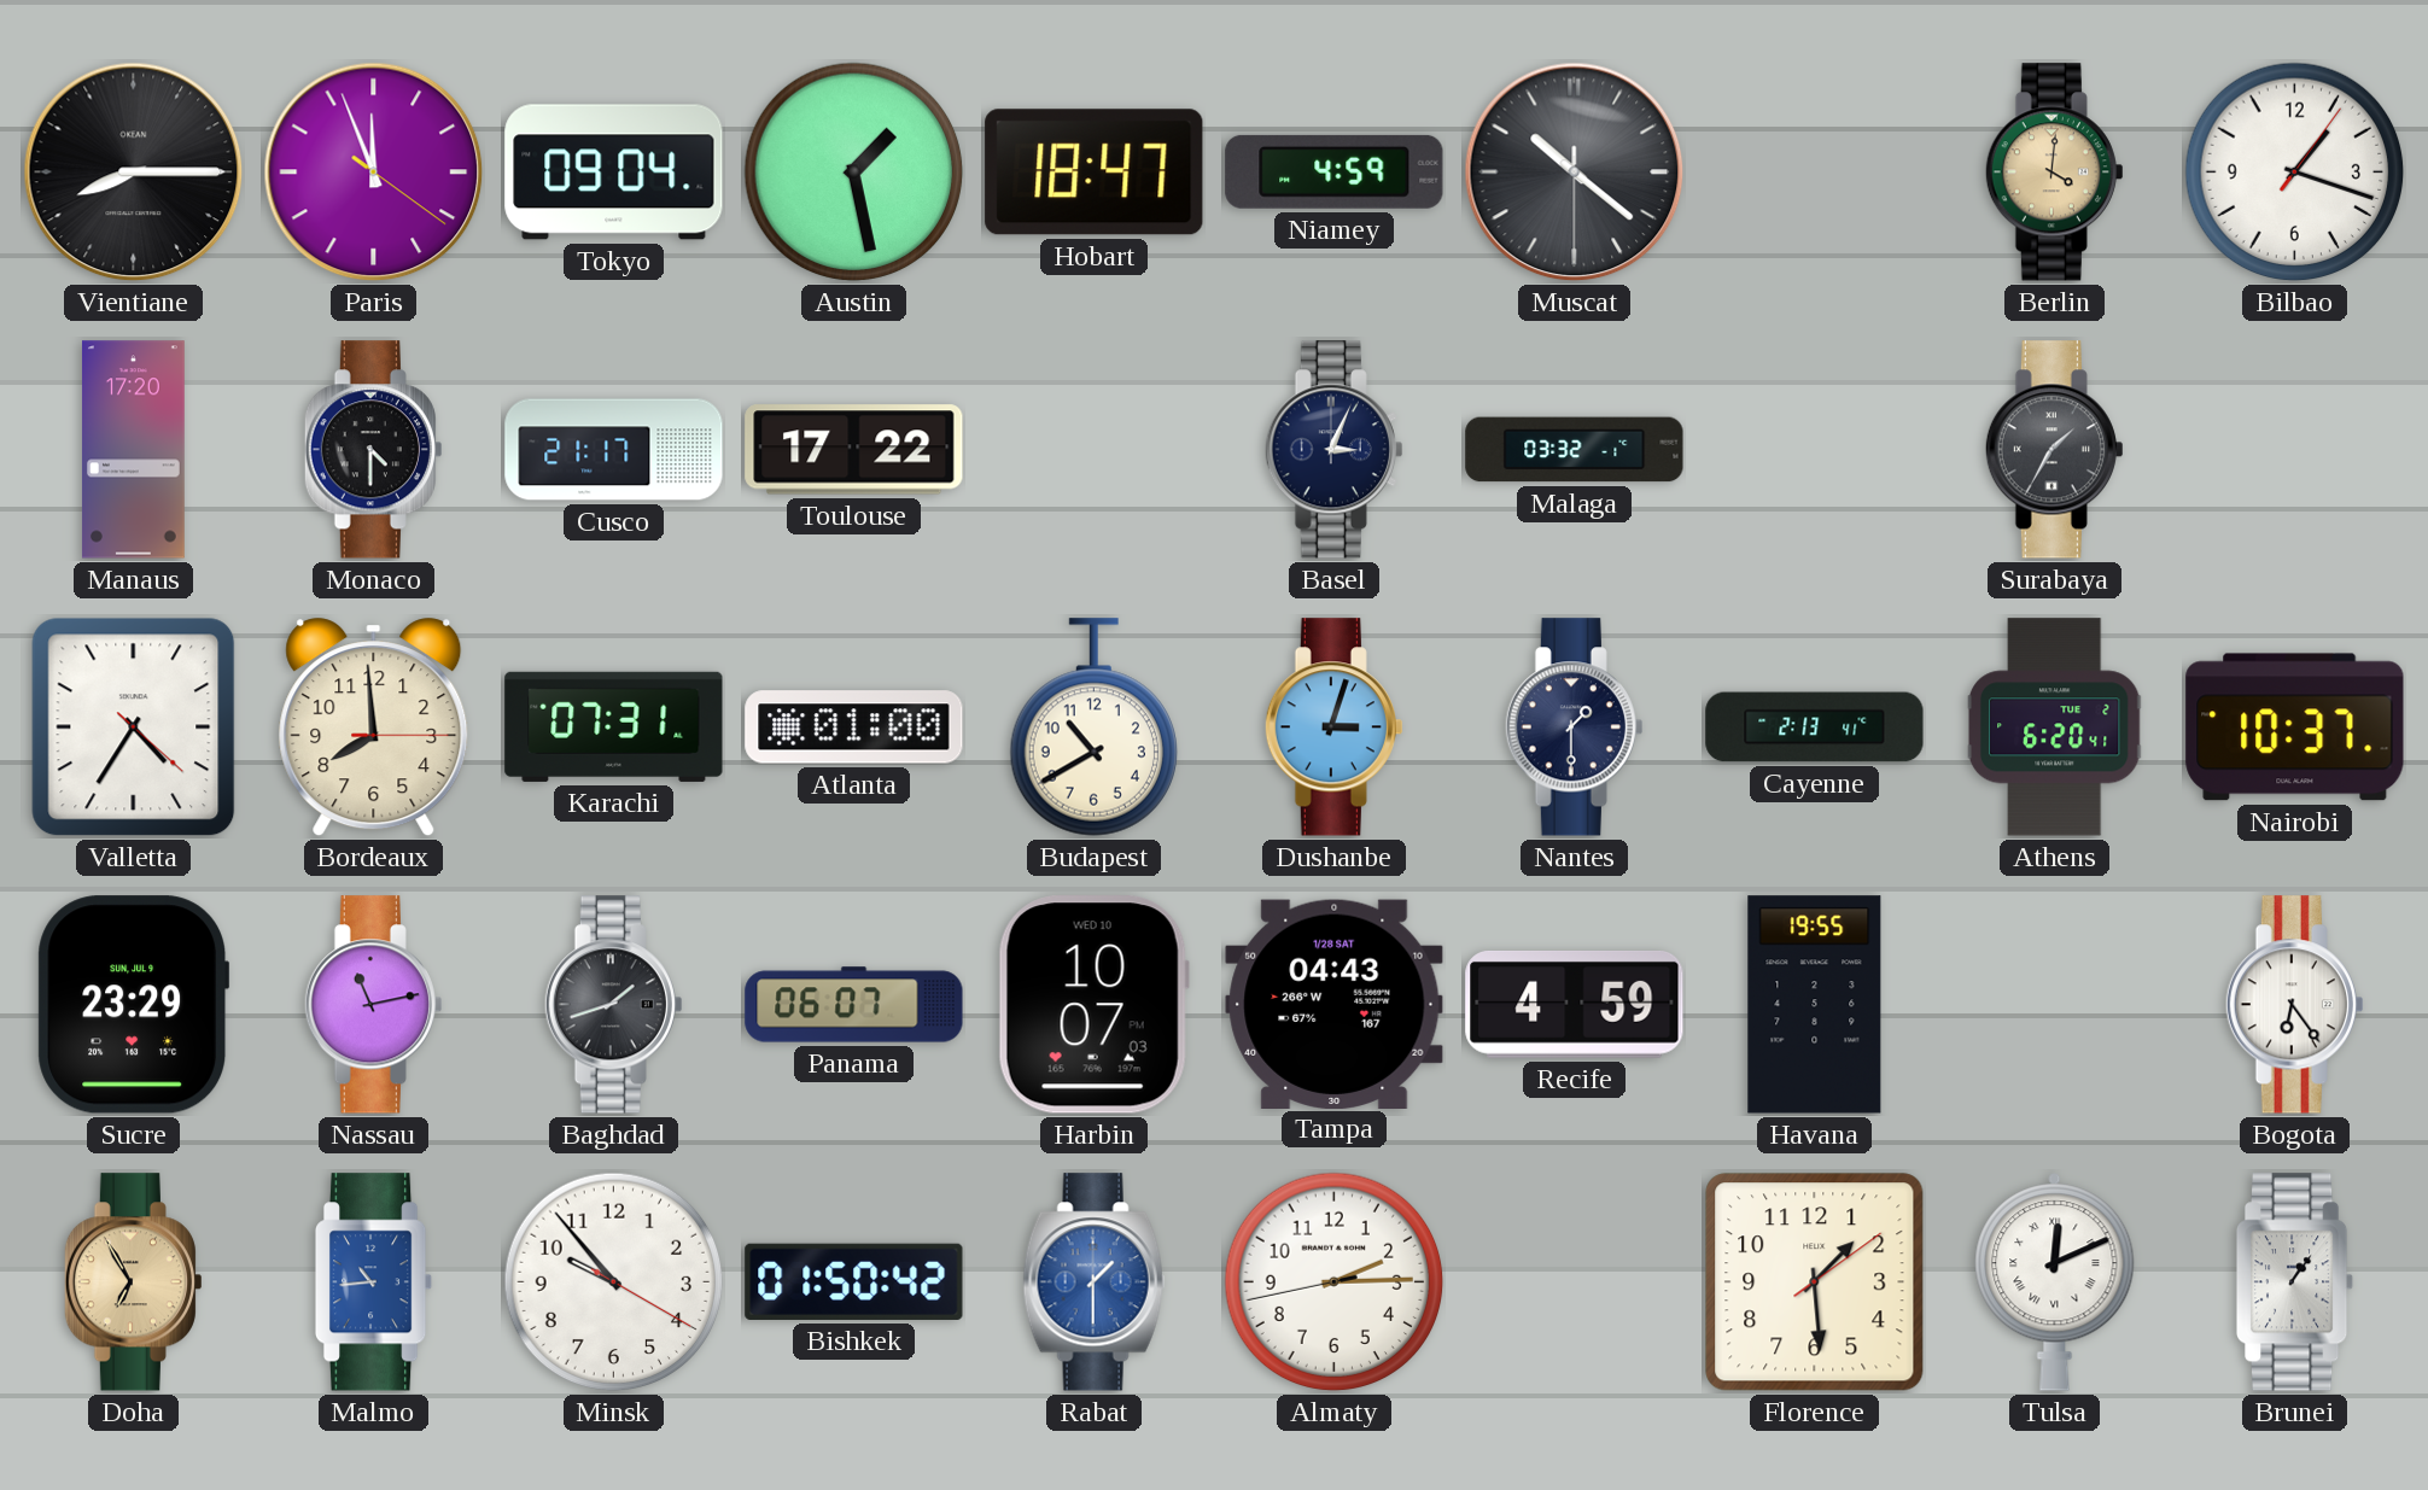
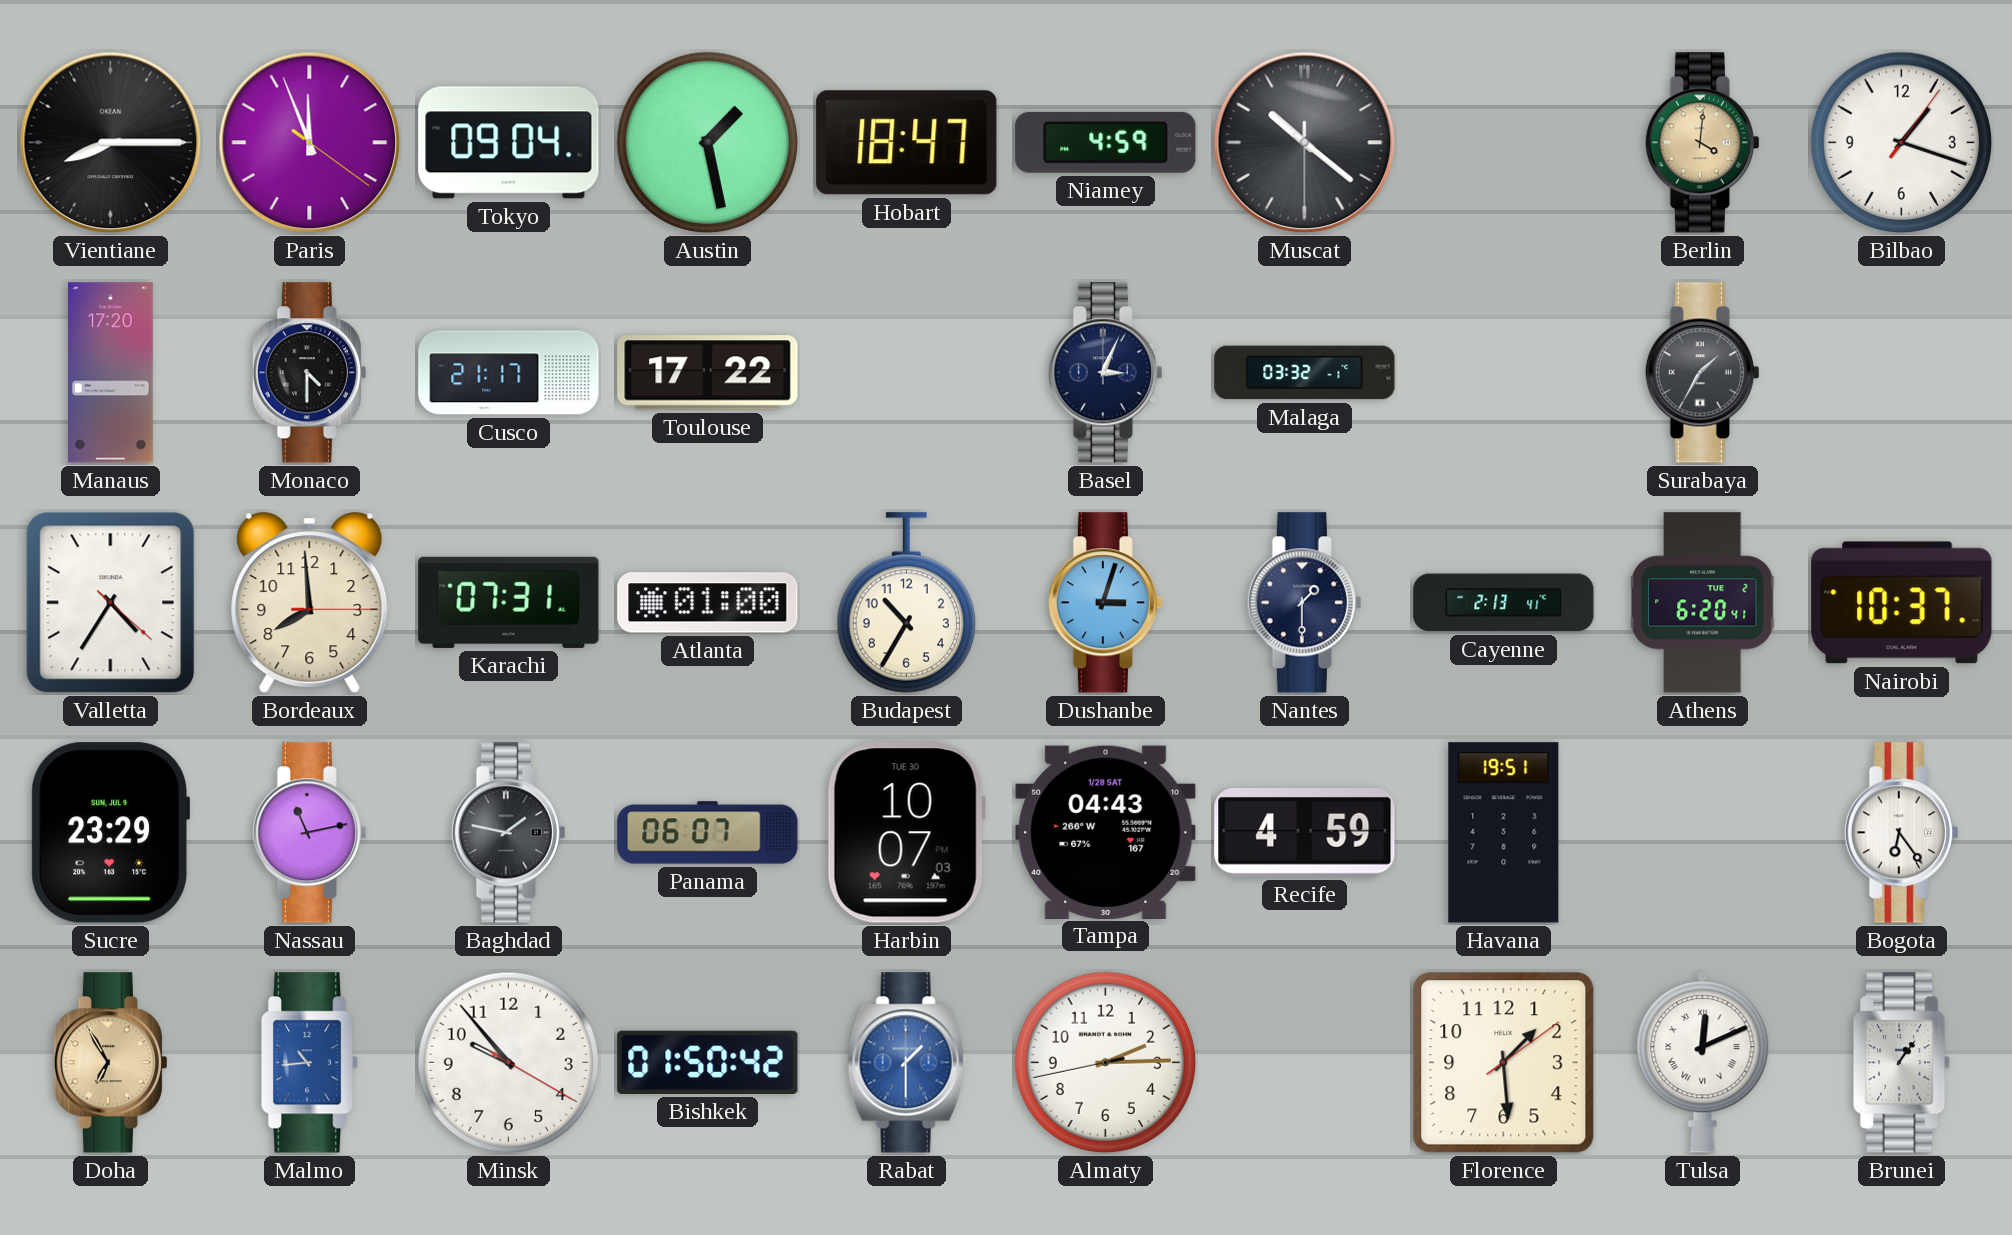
Budapest: 10:40 -> 10:35 (906, 603)
Baghdad: 1:42 -> 1:47 (508, 833)
Harbin date: WED 10 -> TUE 30 (906, 833)
Havana: 19:55 -> 19:51 (1504, 833)
